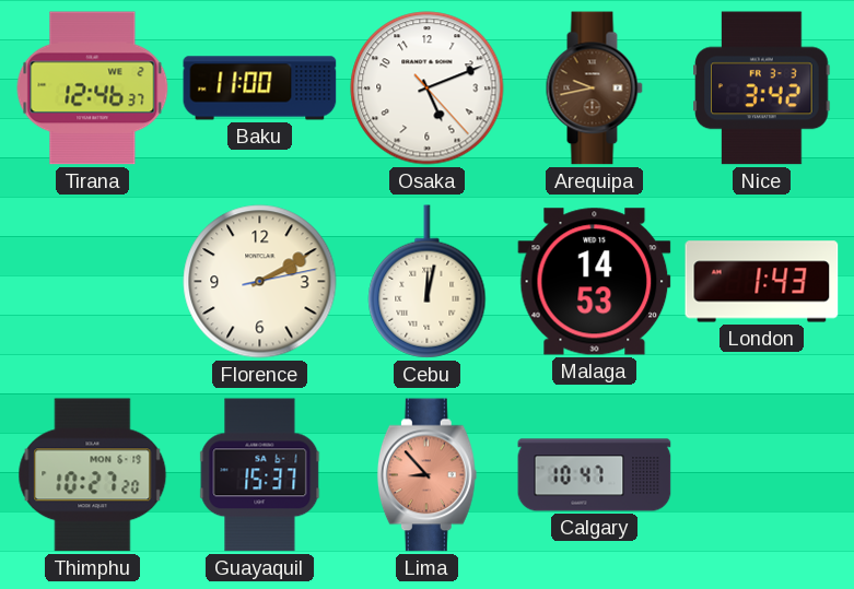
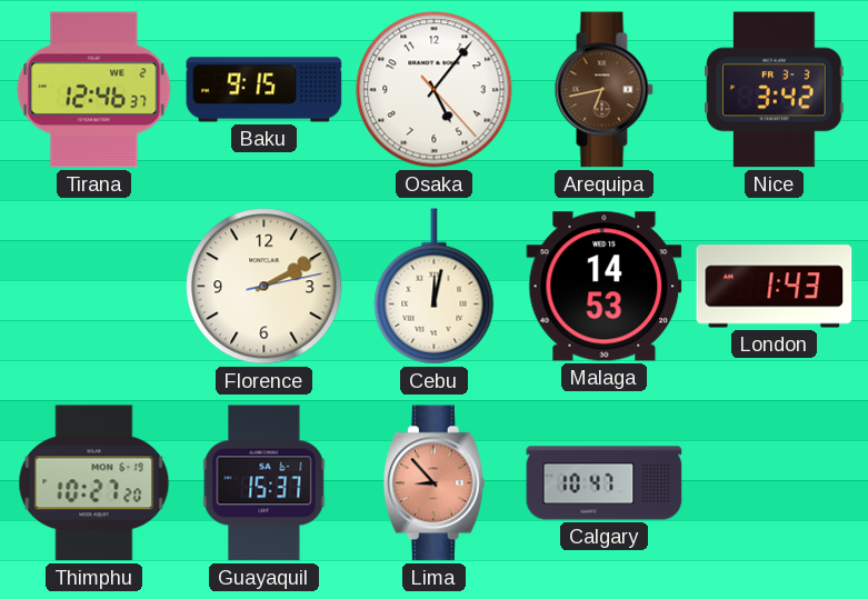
Baku: 11:00 -> 9:15 (265, 90)
Osaka: 5:11 -> 5:06 (435, 90)
Arequipa: 9:43 -> 6:43 (603, 90)
